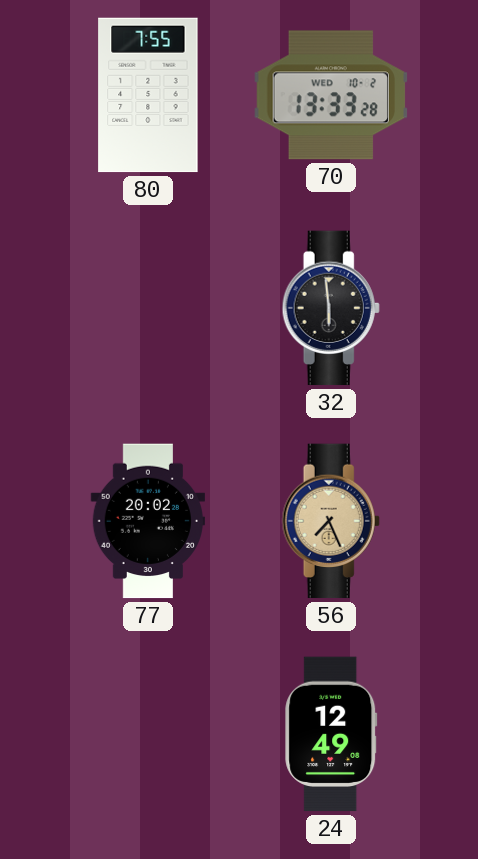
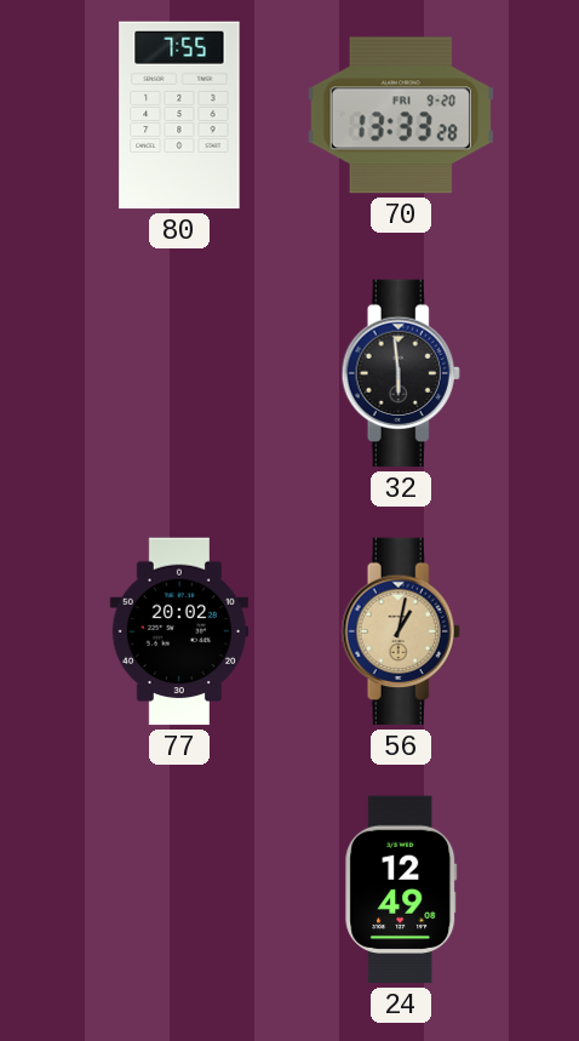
70 date: WED 10-2 -> FRI 9-20 (400, 115)
56: 7:26 -> 1:02 (401, 631)
